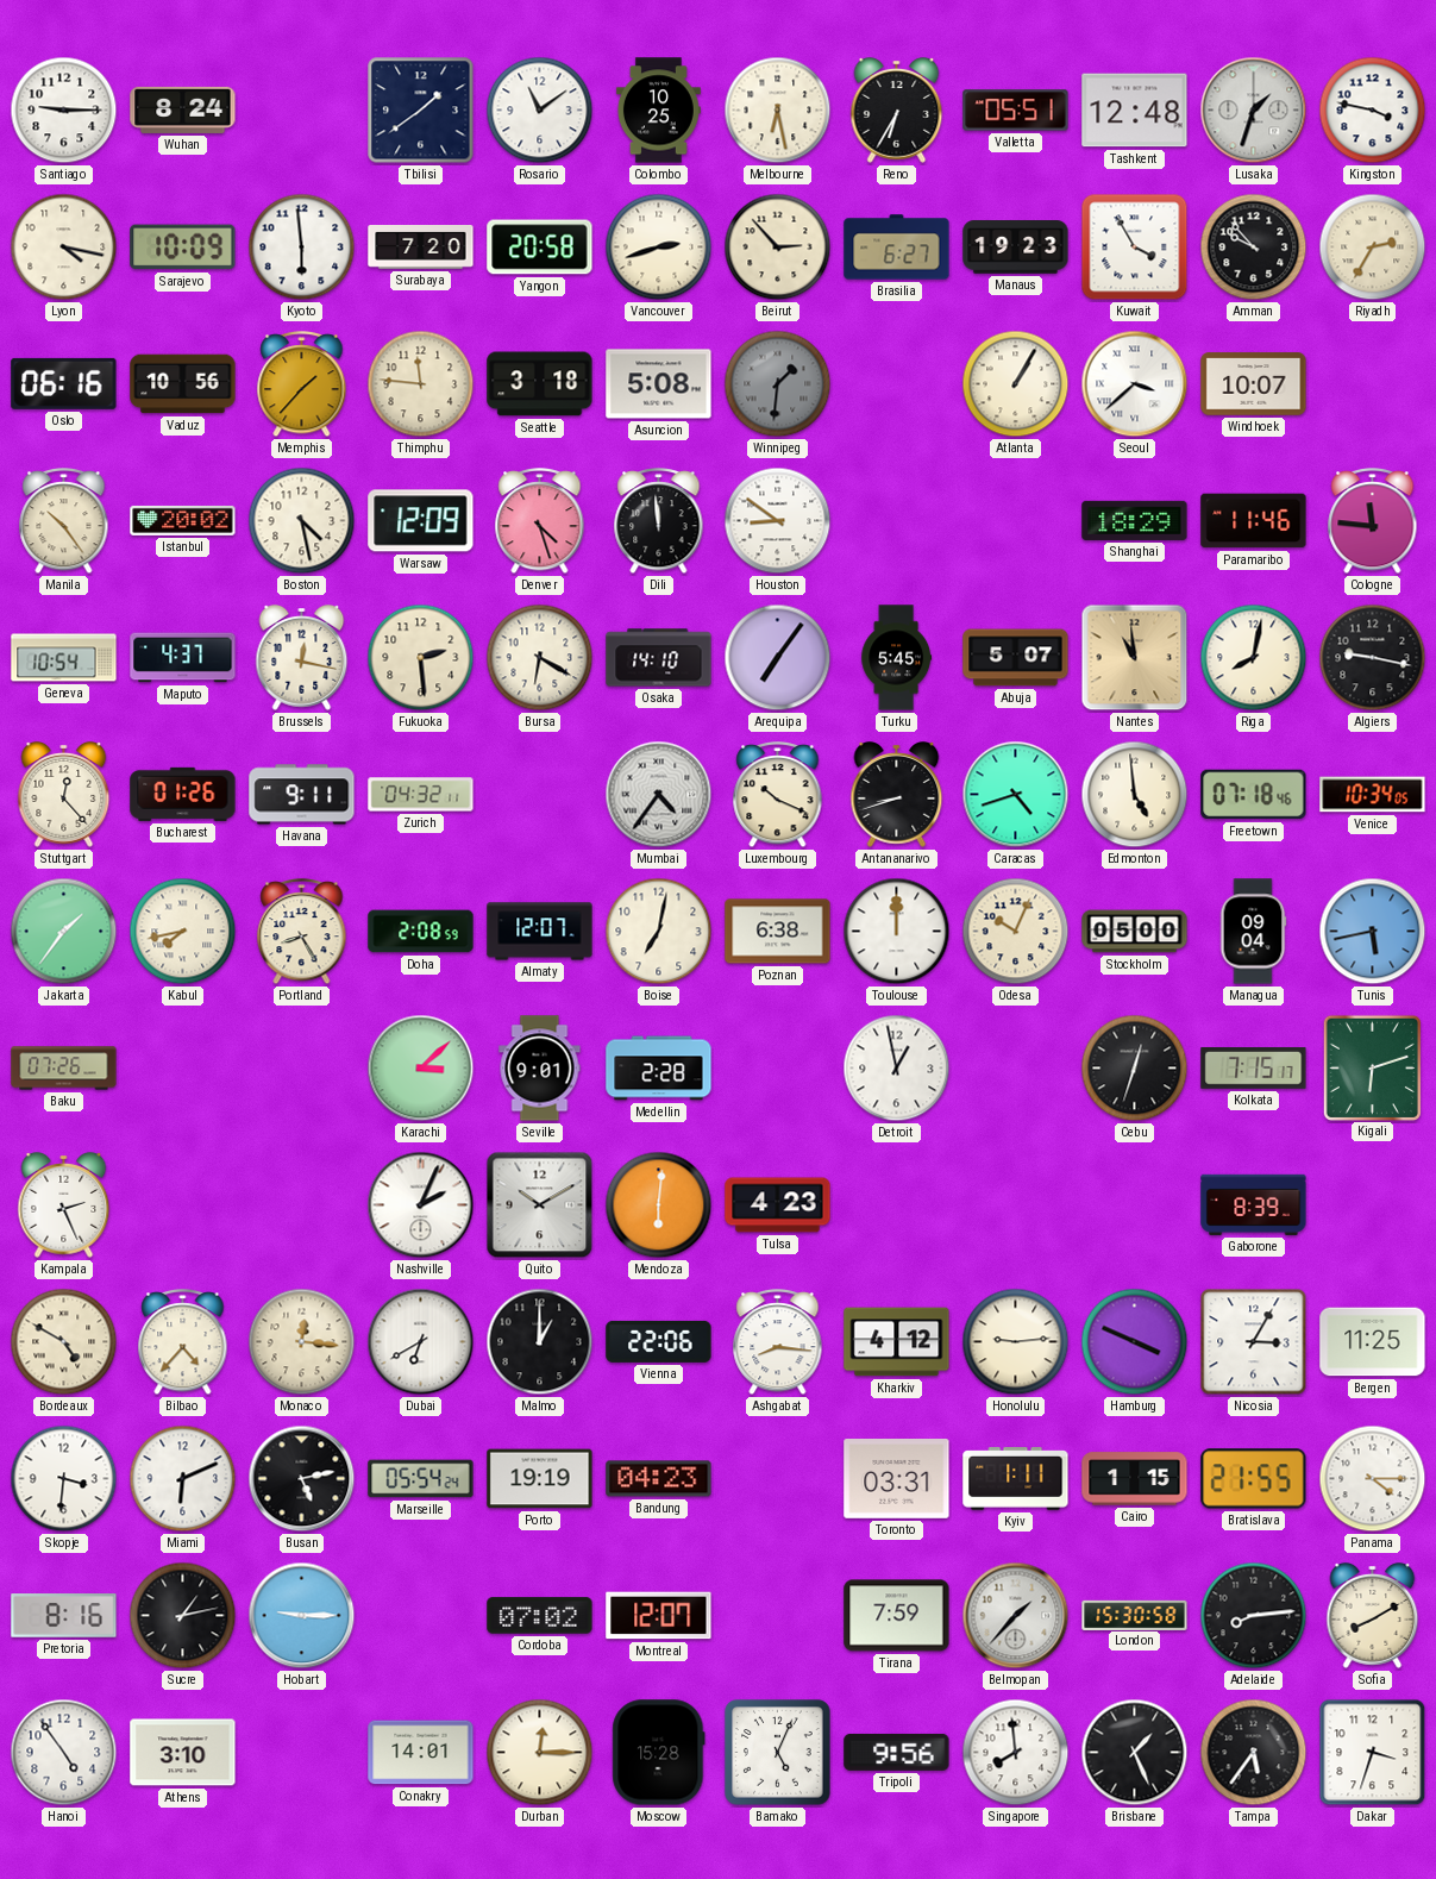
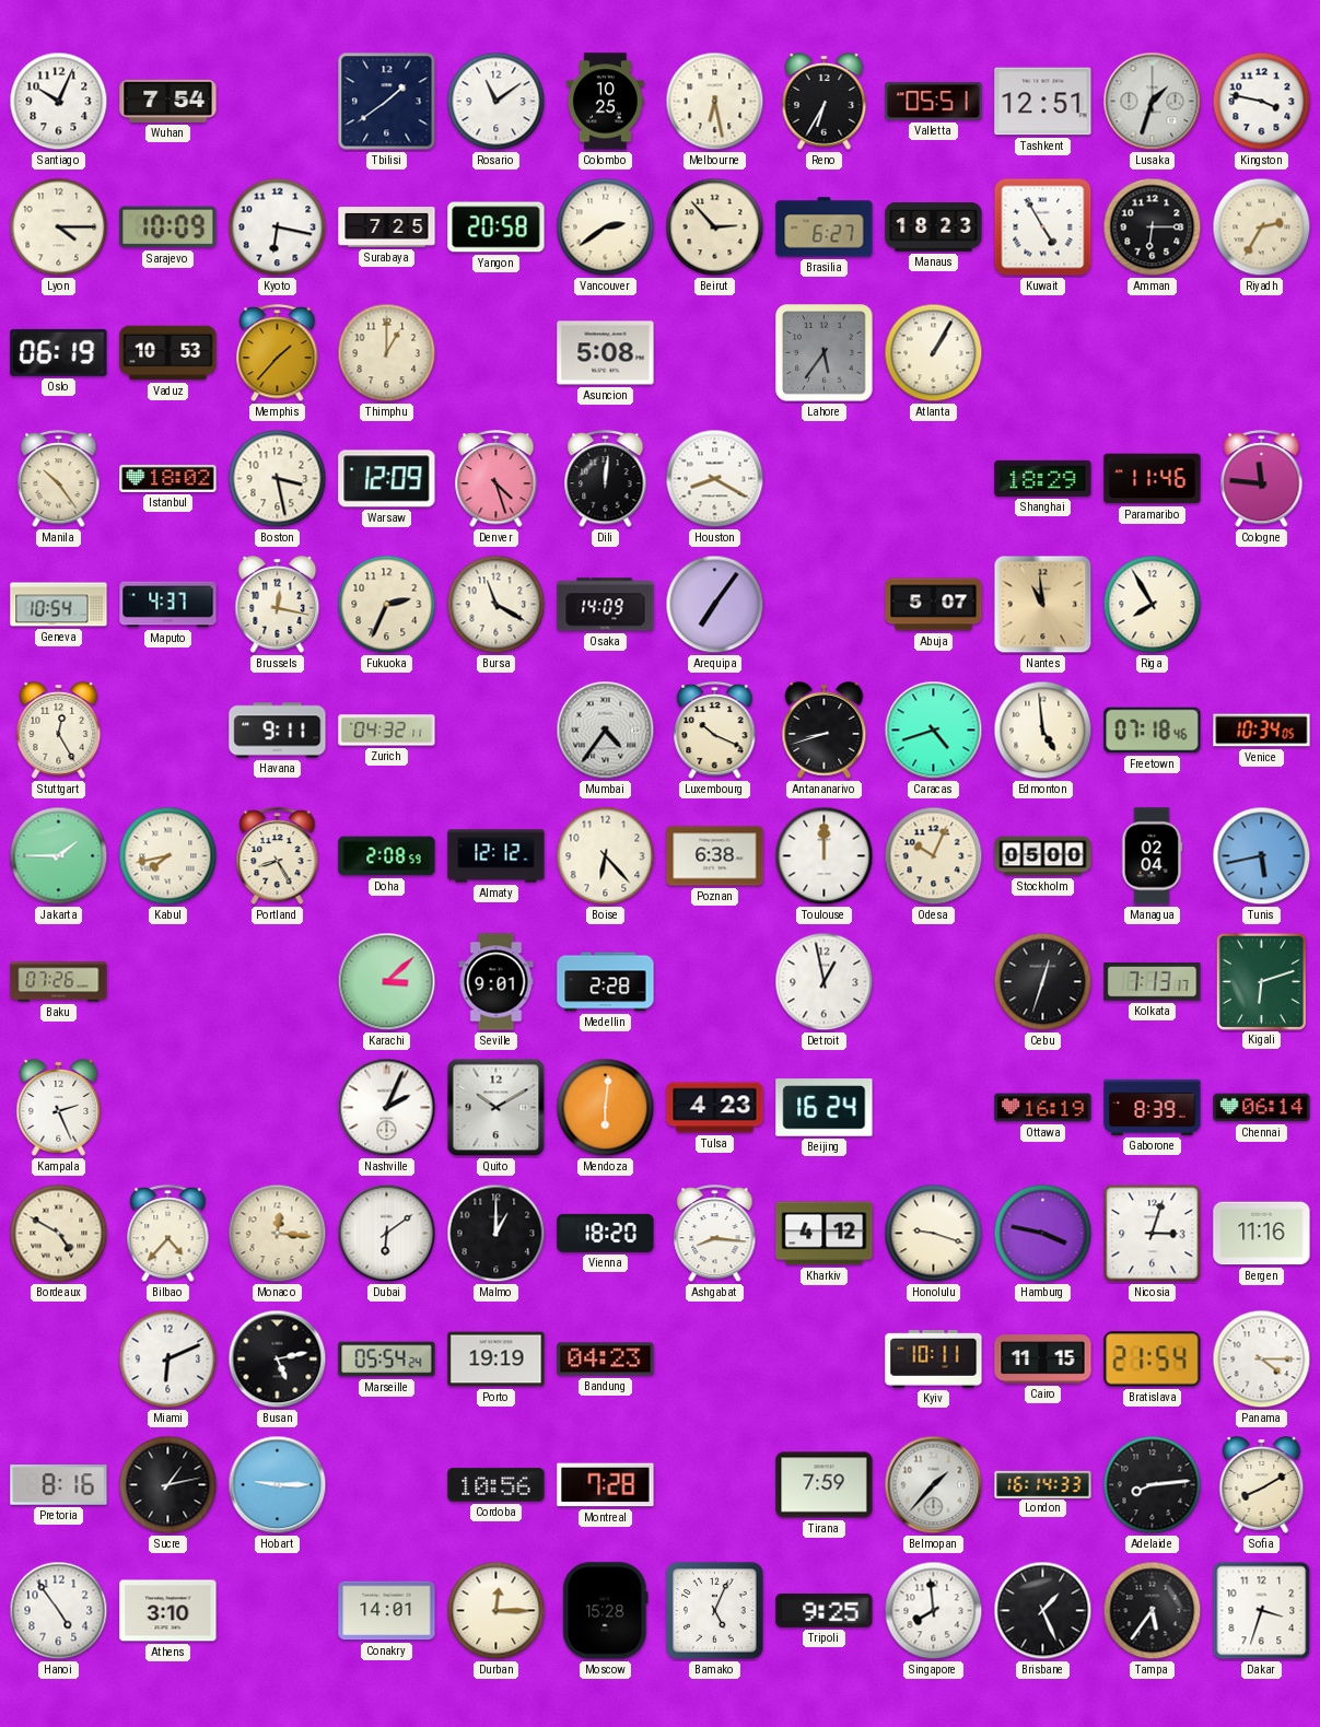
Santiago: 9:15 -> 10:04 (59, 102)
Wuhan: 8:24 -> 7:54 (168, 101)
Tashkent: 12:48 -> 12:51 (1043, 102)
Lyon: 4:17 -> 4:15 (59, 227)
Kyoto: 5:59 -> 6:17 (278, 227)
Surabaya: 7:20 -> 7:25 (387, 227)
Vancouver: 2:42 -> 2:39 (606, 227)
Manaus: 19:23 -> 18:23 (934, 227)
Kuwait: 3:55 -> 4:55 (1043, 227)
Amman: 9:53 -> 6:15 (1153, 227)
Oslo: 06:16 -> 06:19 (59, 352)
Vaduz: 10:56 -> 10:53 (168, 353)
Thimphu: 11:46 -> 1:00 (387, 353)
Seattle: 3:18 -> none (540, 384)
Winnipeg: 1:31 -> none (778, 384)
Lahore: none -> 5:36 (825, 353)
Seoul: 3:38 -> none (1135, 384)
Windhoek: 10:07 -> none (1254, 384)
Istanbul: 20:02 -> 18:02 (168, 478)
Boston: 4:28 -> 3:28 (278, 479)
Dili: 11:59 -> 12:01 (606, 480)
Houston: 8:51 -> 8:20 (715, 479)
Fukuoka: 2:29 -> 2:34 (387, 605)
Bursa: 6:20 -> 11:20 (497, 605)
Osaka: 14:10 -> 14:09 (606, 605)
Turku: 5:45 -> none (897, 658)
Riga: 8:02 -> 7:55 (1153, 605)
Algiers: 9:17 -> none (1373, 658)
Stuttgart: 12:23 -> 12:25 (59, 731)
Bucharest: 01:26 -> none (183, 794)
Jakarta: 1:36 -> 1:45 (59, 856)
Almaty: 12:07 -> 12:12 (497, 856)
Boise: 7:02 -> 6:23 (606, 856)
Managua: 09:04 -> 02:04 (1152, 856)
Kolkata: 7:15 -> 7:13 (1153, 982)
Beijing: none -> 16:24 (825, 1108)
Ottawa: none -> 16:19 (1043, 1108)
Chennai: none -> 06:14 (1262, 1108)
Dubai: 6:40 -> 6:09 (387, 1234)
Vienna: 22:06 -> 18:20 (606, 1233)
Honolulu: 9:14 -> 9:18 (934, 1234)
Hamburg: 3:49 -> 3:47 (1043, 1234)
Nicosia: 3:05 -> 3:03 (1153, 1234)
Bergen: 11:25 -> 11:16 (1262, 1234)
Skopje: 3:31 -> none (64, 1479)
Toronto: 03:31 -> none (897, 1479)
Kyiv: 1:11 -> 10:11 (934, 1360)
Cairo: 1:15 -> 11:15 (1043, 1360)
Bratislava: 21:55 -> 21:54 (1153, 1360)
Cordoba: 07:02 -> 10:56 (497, 1485)
Montreal: 12:07 -> 7:28 (606, 1485)
London: 15:30 -> 16:14 (1043, 1484)
Tripoli: 9:56 -> 9:25 (825, 1610)
